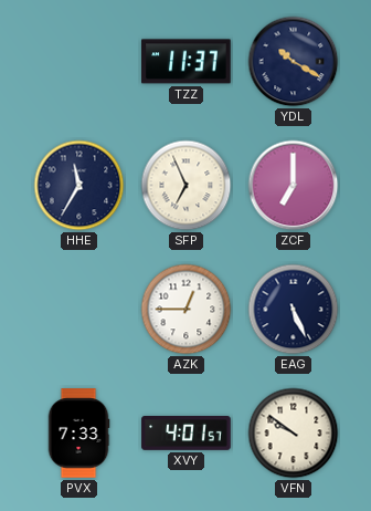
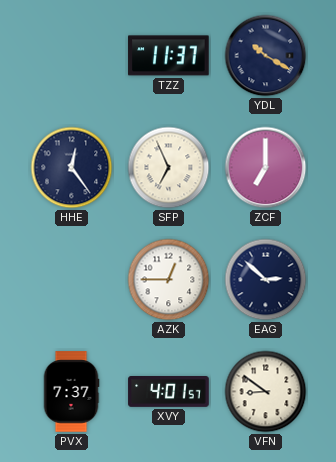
HHE: 11:35 -> 12:24 (72, 168)
EAG: 5:26 -> 2:52 (266, 280)
PVX: 7:33 -> 7:37 (71, 392)
VFN: 9:51 -> 8:51 (266, 392)
